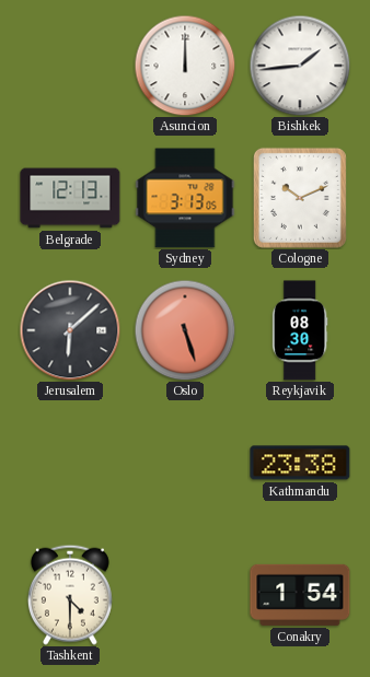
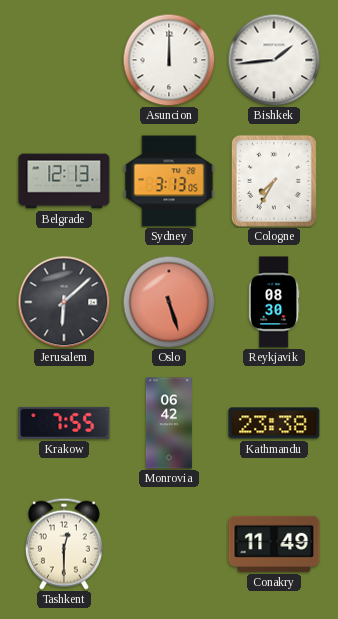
Cologne: 10:11 -> 7:35 (274, 181)
Krakow: none -> 7:55 (64, 423)
Monrovia: none -> 06:42 (169, 423)
Tashkent: 4:30 -> 12:30 (64, 544)
Conakry: 1:54 -> 11:49 (274, 544)
